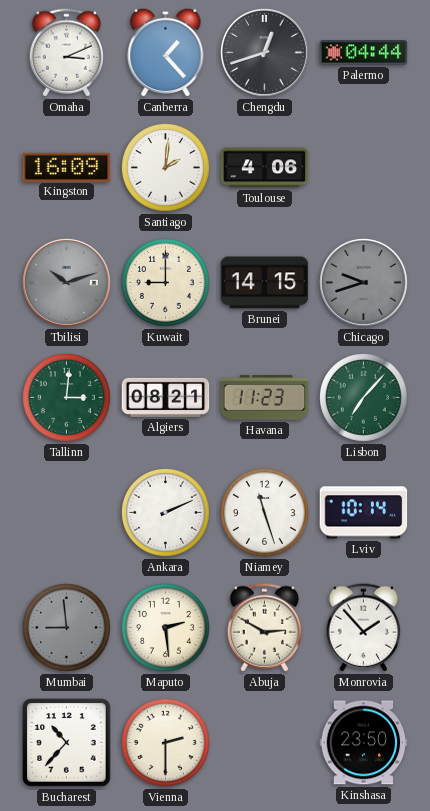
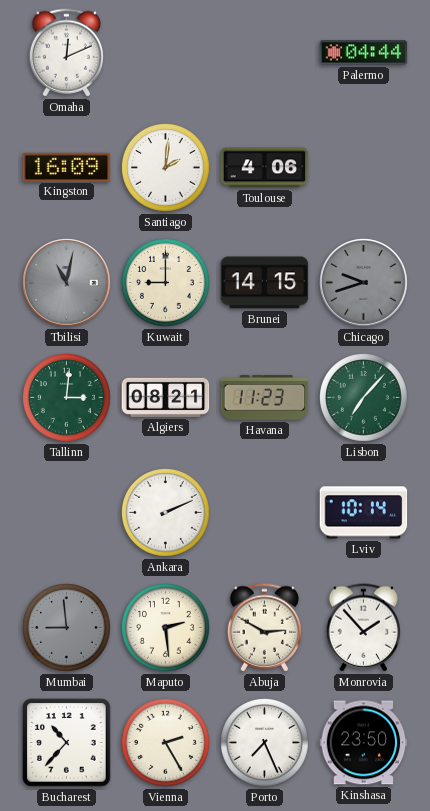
Omaha: 3:11 -> 12:11 (66, 53)
Canberra: 1:23 -> none (166, 52)
Chengdu: 12:42 -> none (265, 53)
Tbilisi: 10:12 -> 11:02 (67, 283)
Niamey: 11:27 -> none (265, 513)
Vienna: 2:30 -> 2:25 (166, 743)
Porto: none -> 7:26 (265, 743)
